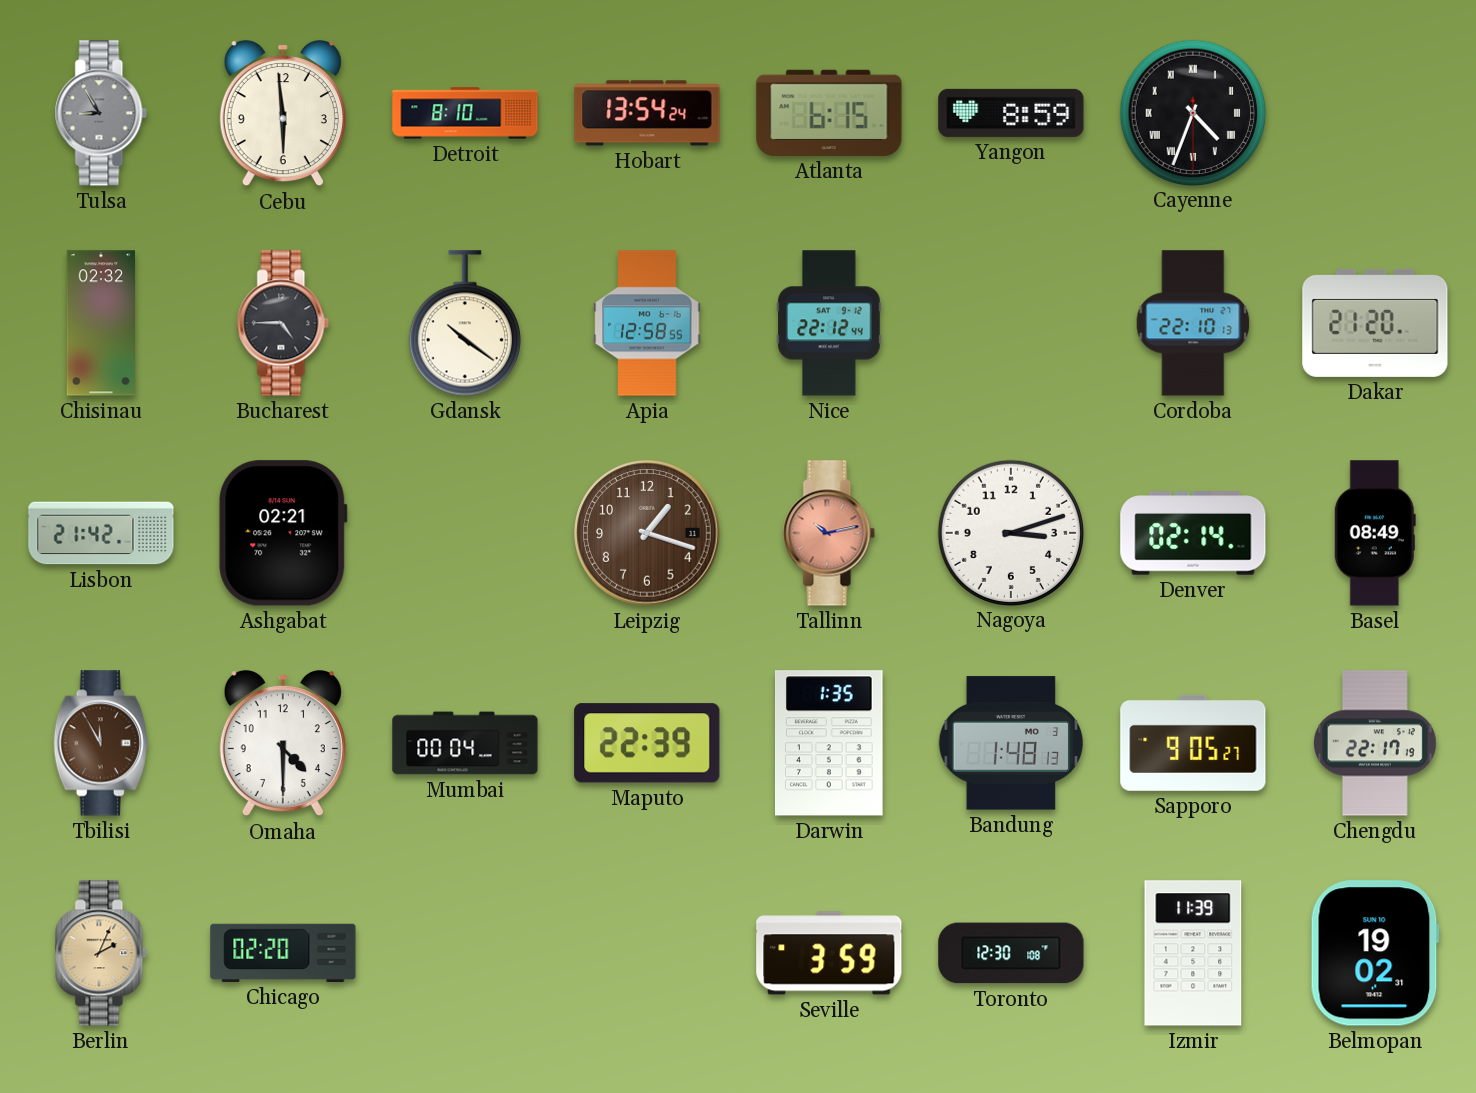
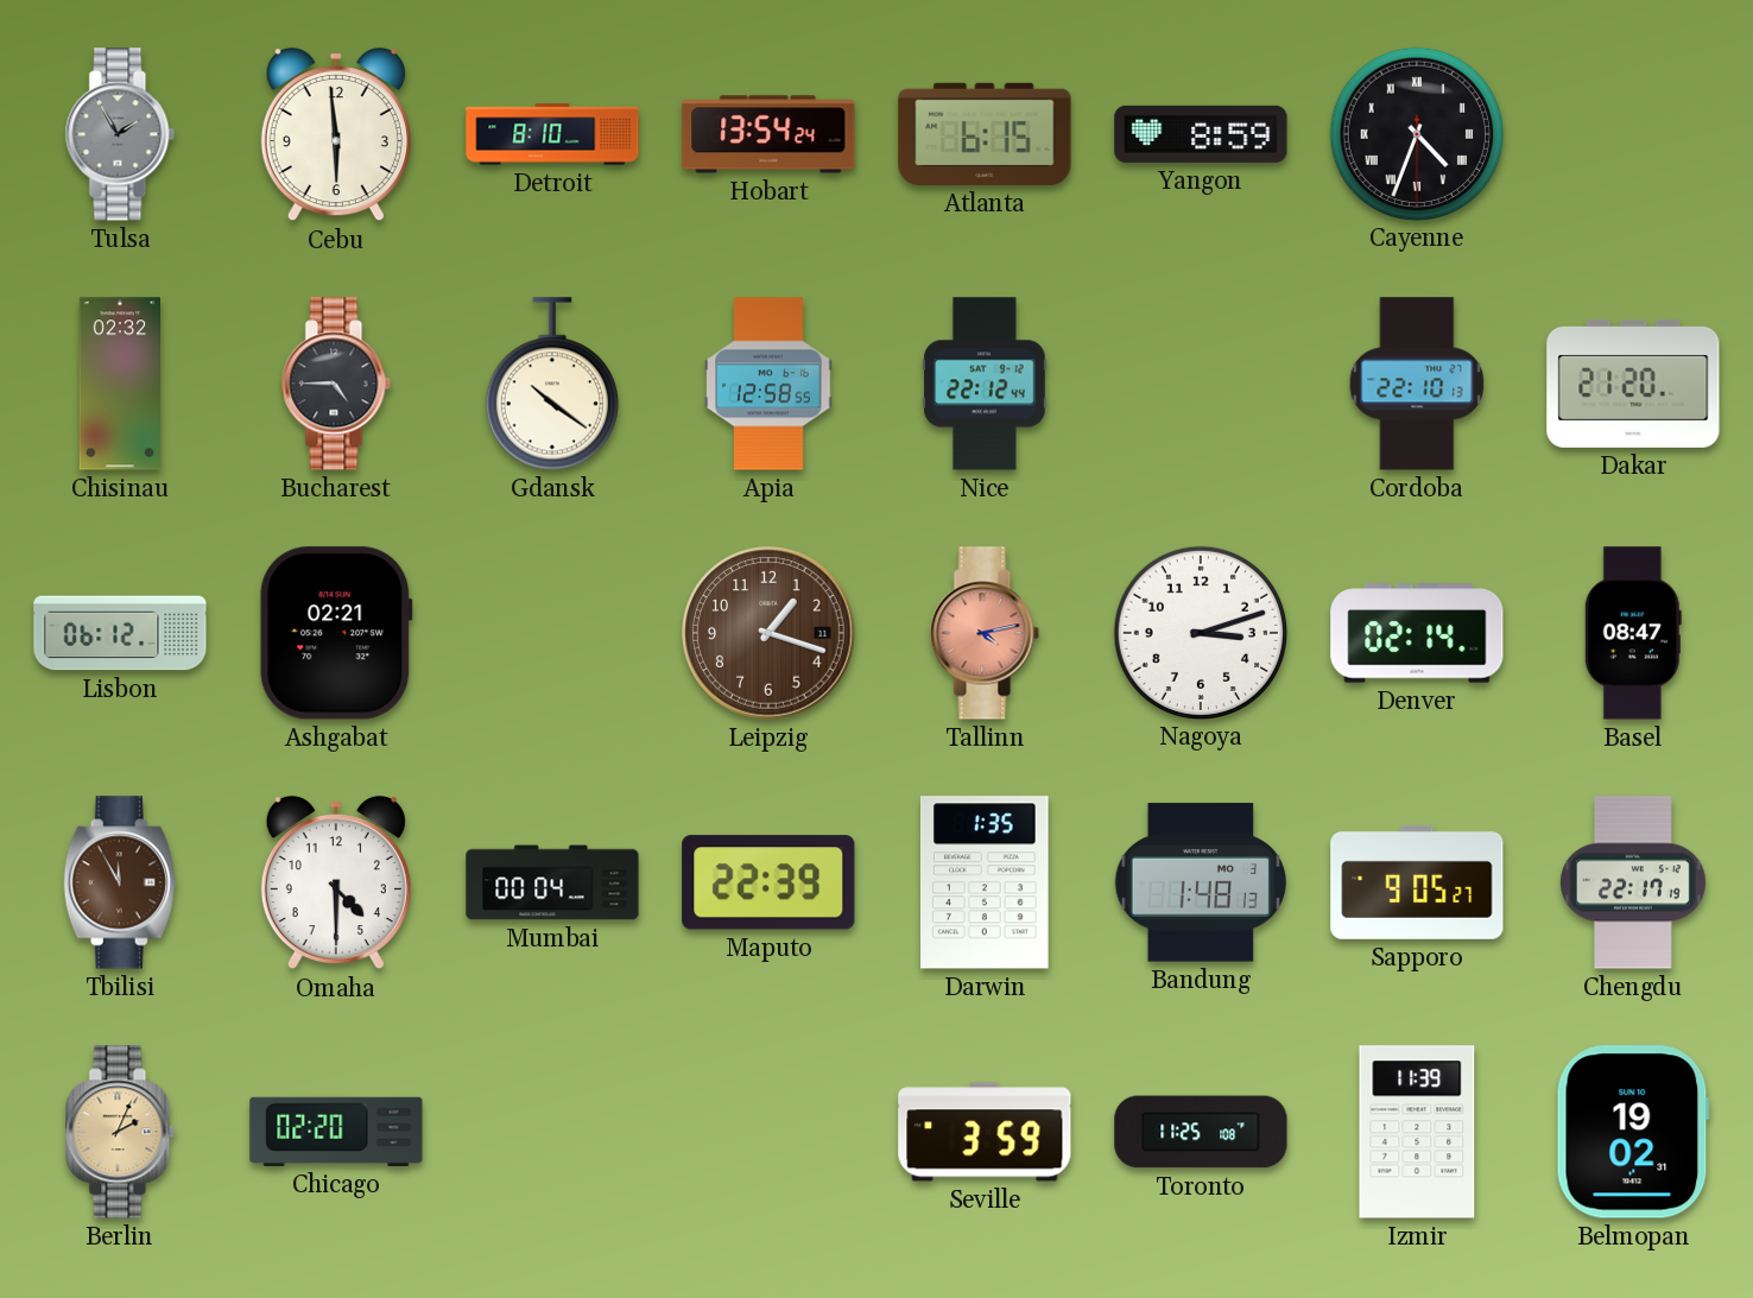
Tulsa: 8:55 -> 1:55 (120, 134)
Lisbon: 21:42 -> 06:12 (120, 633)
Tallinn: 10:13 -> 4:13 (985, 633)
Basel: 08:49 -> 08:47 (1633, 633)
Toronto: 12:30 -> 11:25 (1201, 1132)
